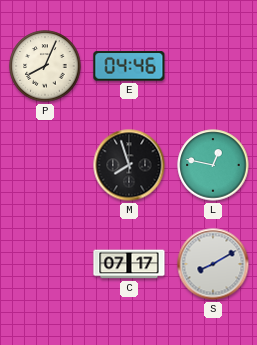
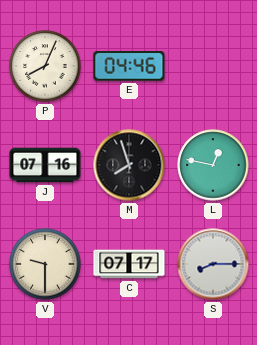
J: none -> 07:16 (45, 165)
V: none -> 9:30 (45, 264)
S: 8:10 -> 8:15 (213, 264)
